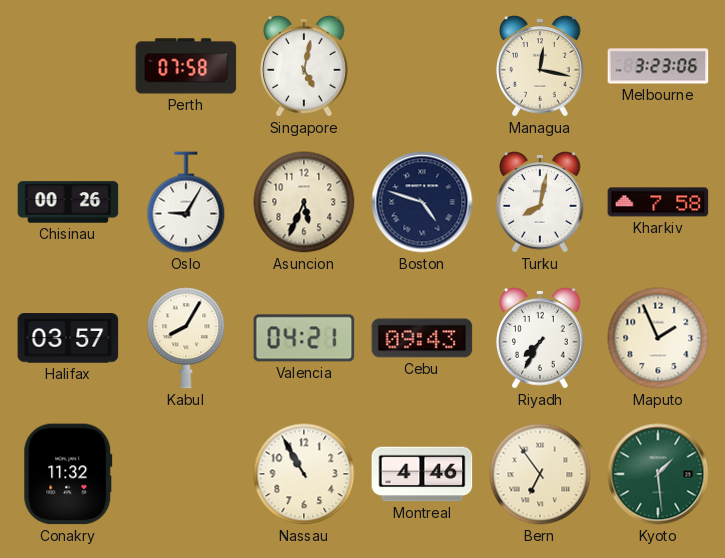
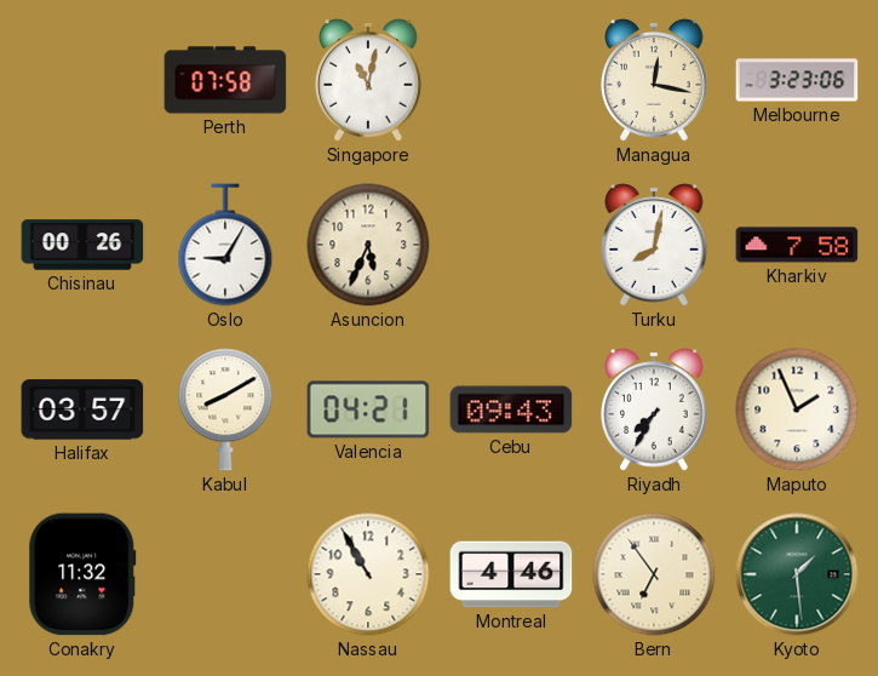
Singapore: 5:02 -> 11:02 (369, 80)
Boston: 4:48 -> none (422, 202)
Kabul: 8:05 -> 8:10 (225, 409)
